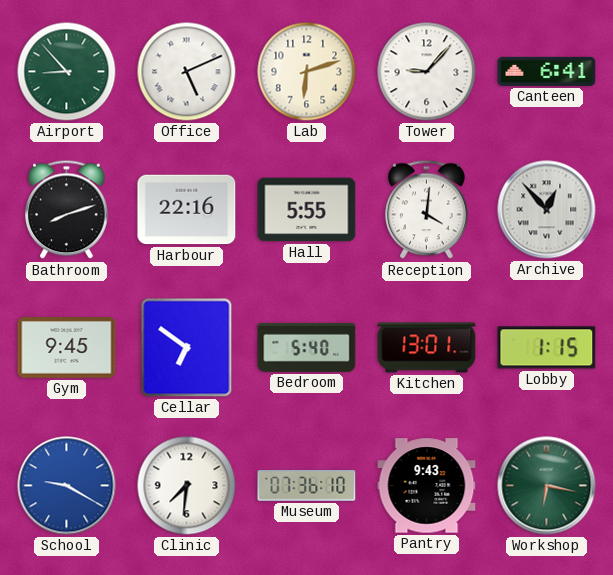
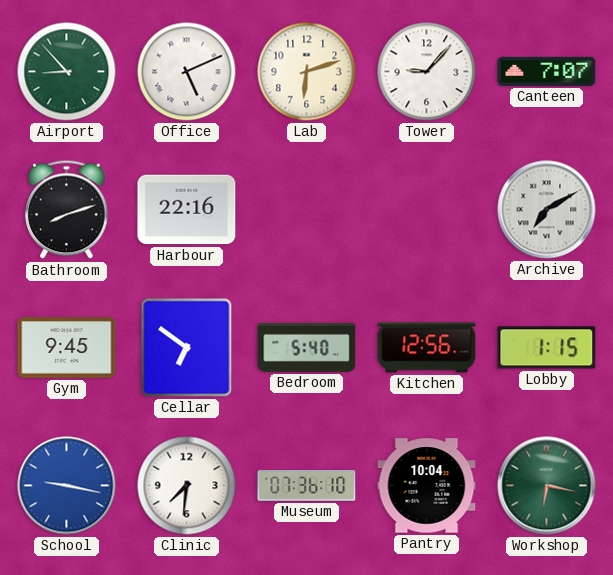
Canteen: 6:41 -> 7:07 (547, 71)
Hall: 5:55 -> none (307, 210)
Reception: 4:01 -> none (427, 210)
Archive: 12:53 -> 7:10 (547, 210)
Kitchen: 13:01 -> 12:56 (427, 348)
School: 9:20 -> 9:17 (67, 486)
Pantry: 9:43 -> 10:04 (427, 486)
